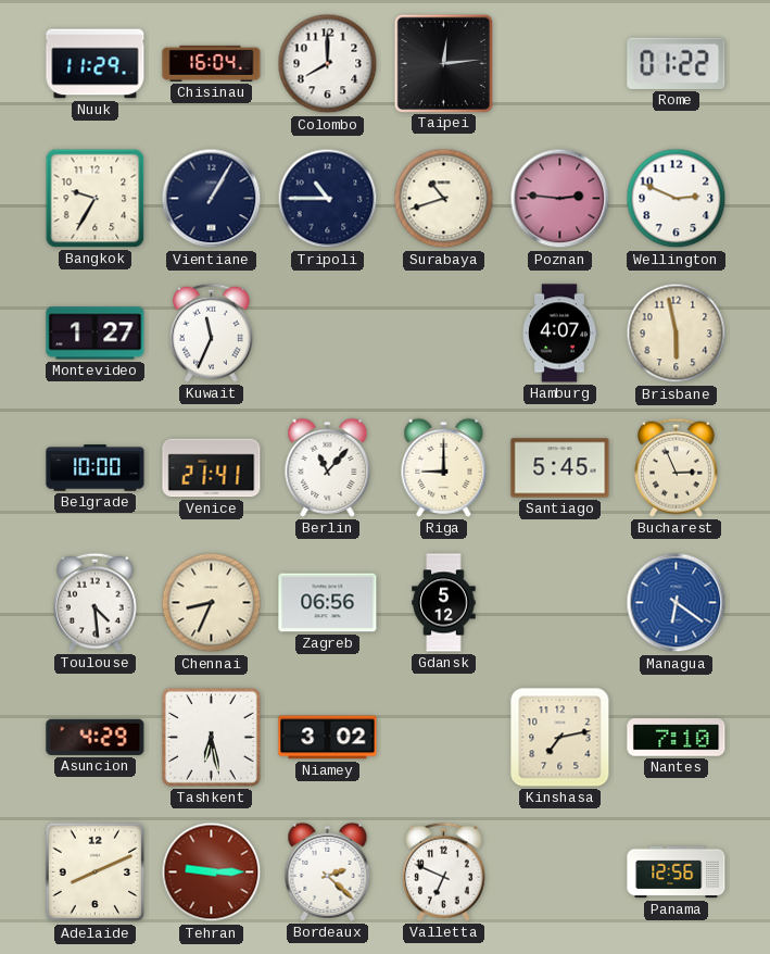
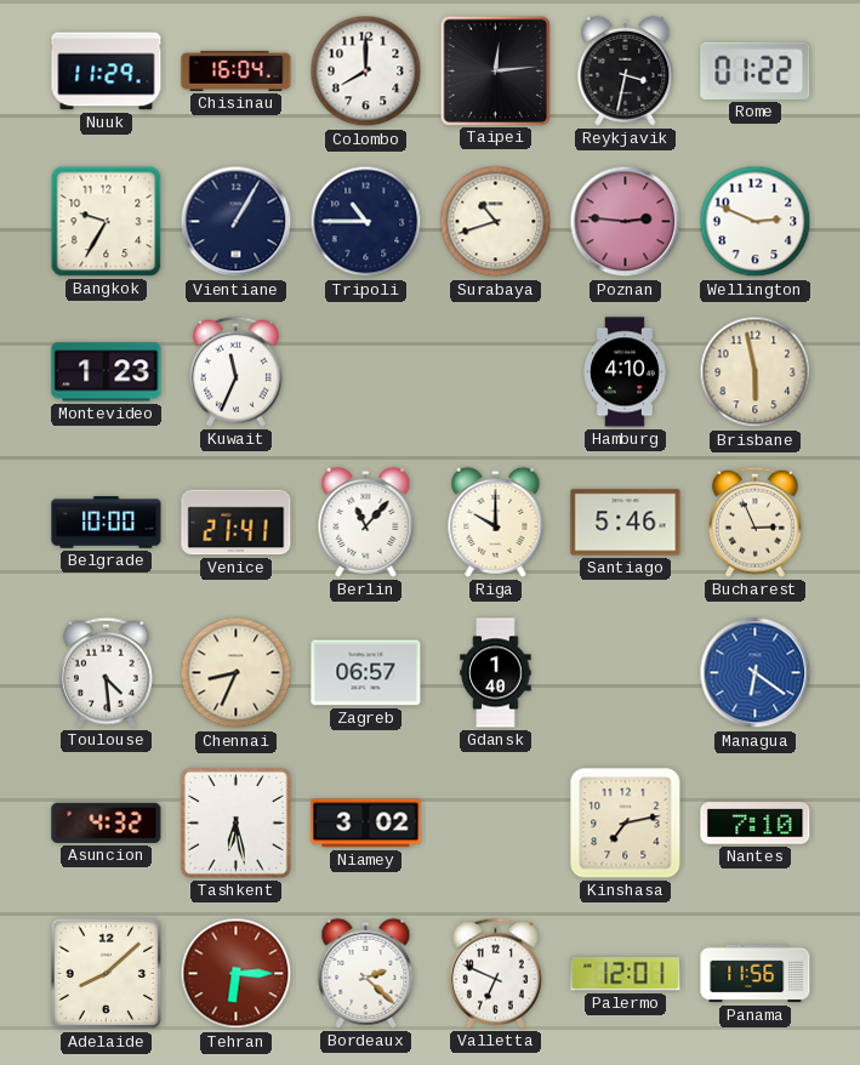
Reykjavik: none -> 3:32 (626, 70)
Montevideo: 1:27 -> 1:23 (107, 372)
Hamburg: 4:07 -> 4:10 (625, 372)
Riga: 9:00 -> 10:00 (496, 522)
Santiago: 5:45 -> 5:46 (626, 523)
Zagreb: 06:56 -> 06:57 (366, 673)
Gdansk: 5:12 -> 1:40 (496, 673)
Asuncion: 4:29 -> 4:32 (107, 822)
Adelaide: 8:11 -> 8:08 (107, 974)
Tehran: 9:15 -> 6:15 (237, 974)
Palermo: none -> 12:01 (626, 974)
Panama: 12:56 -> 11:56 (756, 974)
